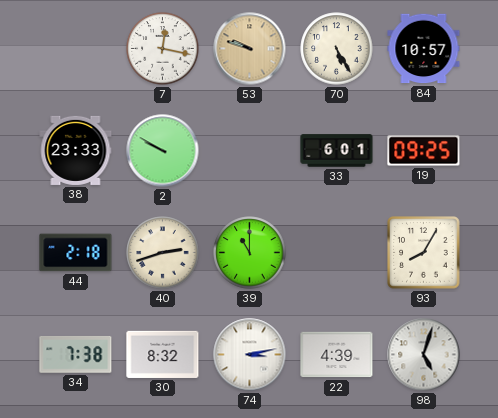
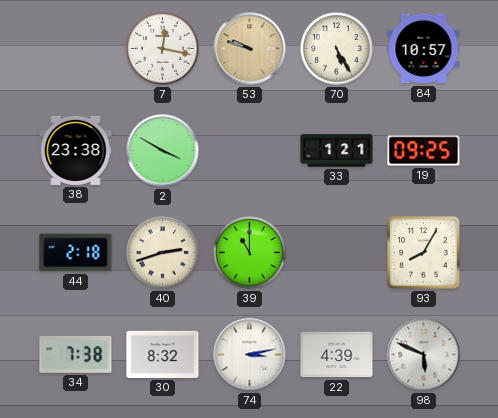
38: 23:33 -> 23:38 (76, 150)
2: 9:50 -> 3:50 (163, 151)
33: 6:01 -> 1:21 (337, 151)
98: 5:03 -> 5:49 (424, 355)
